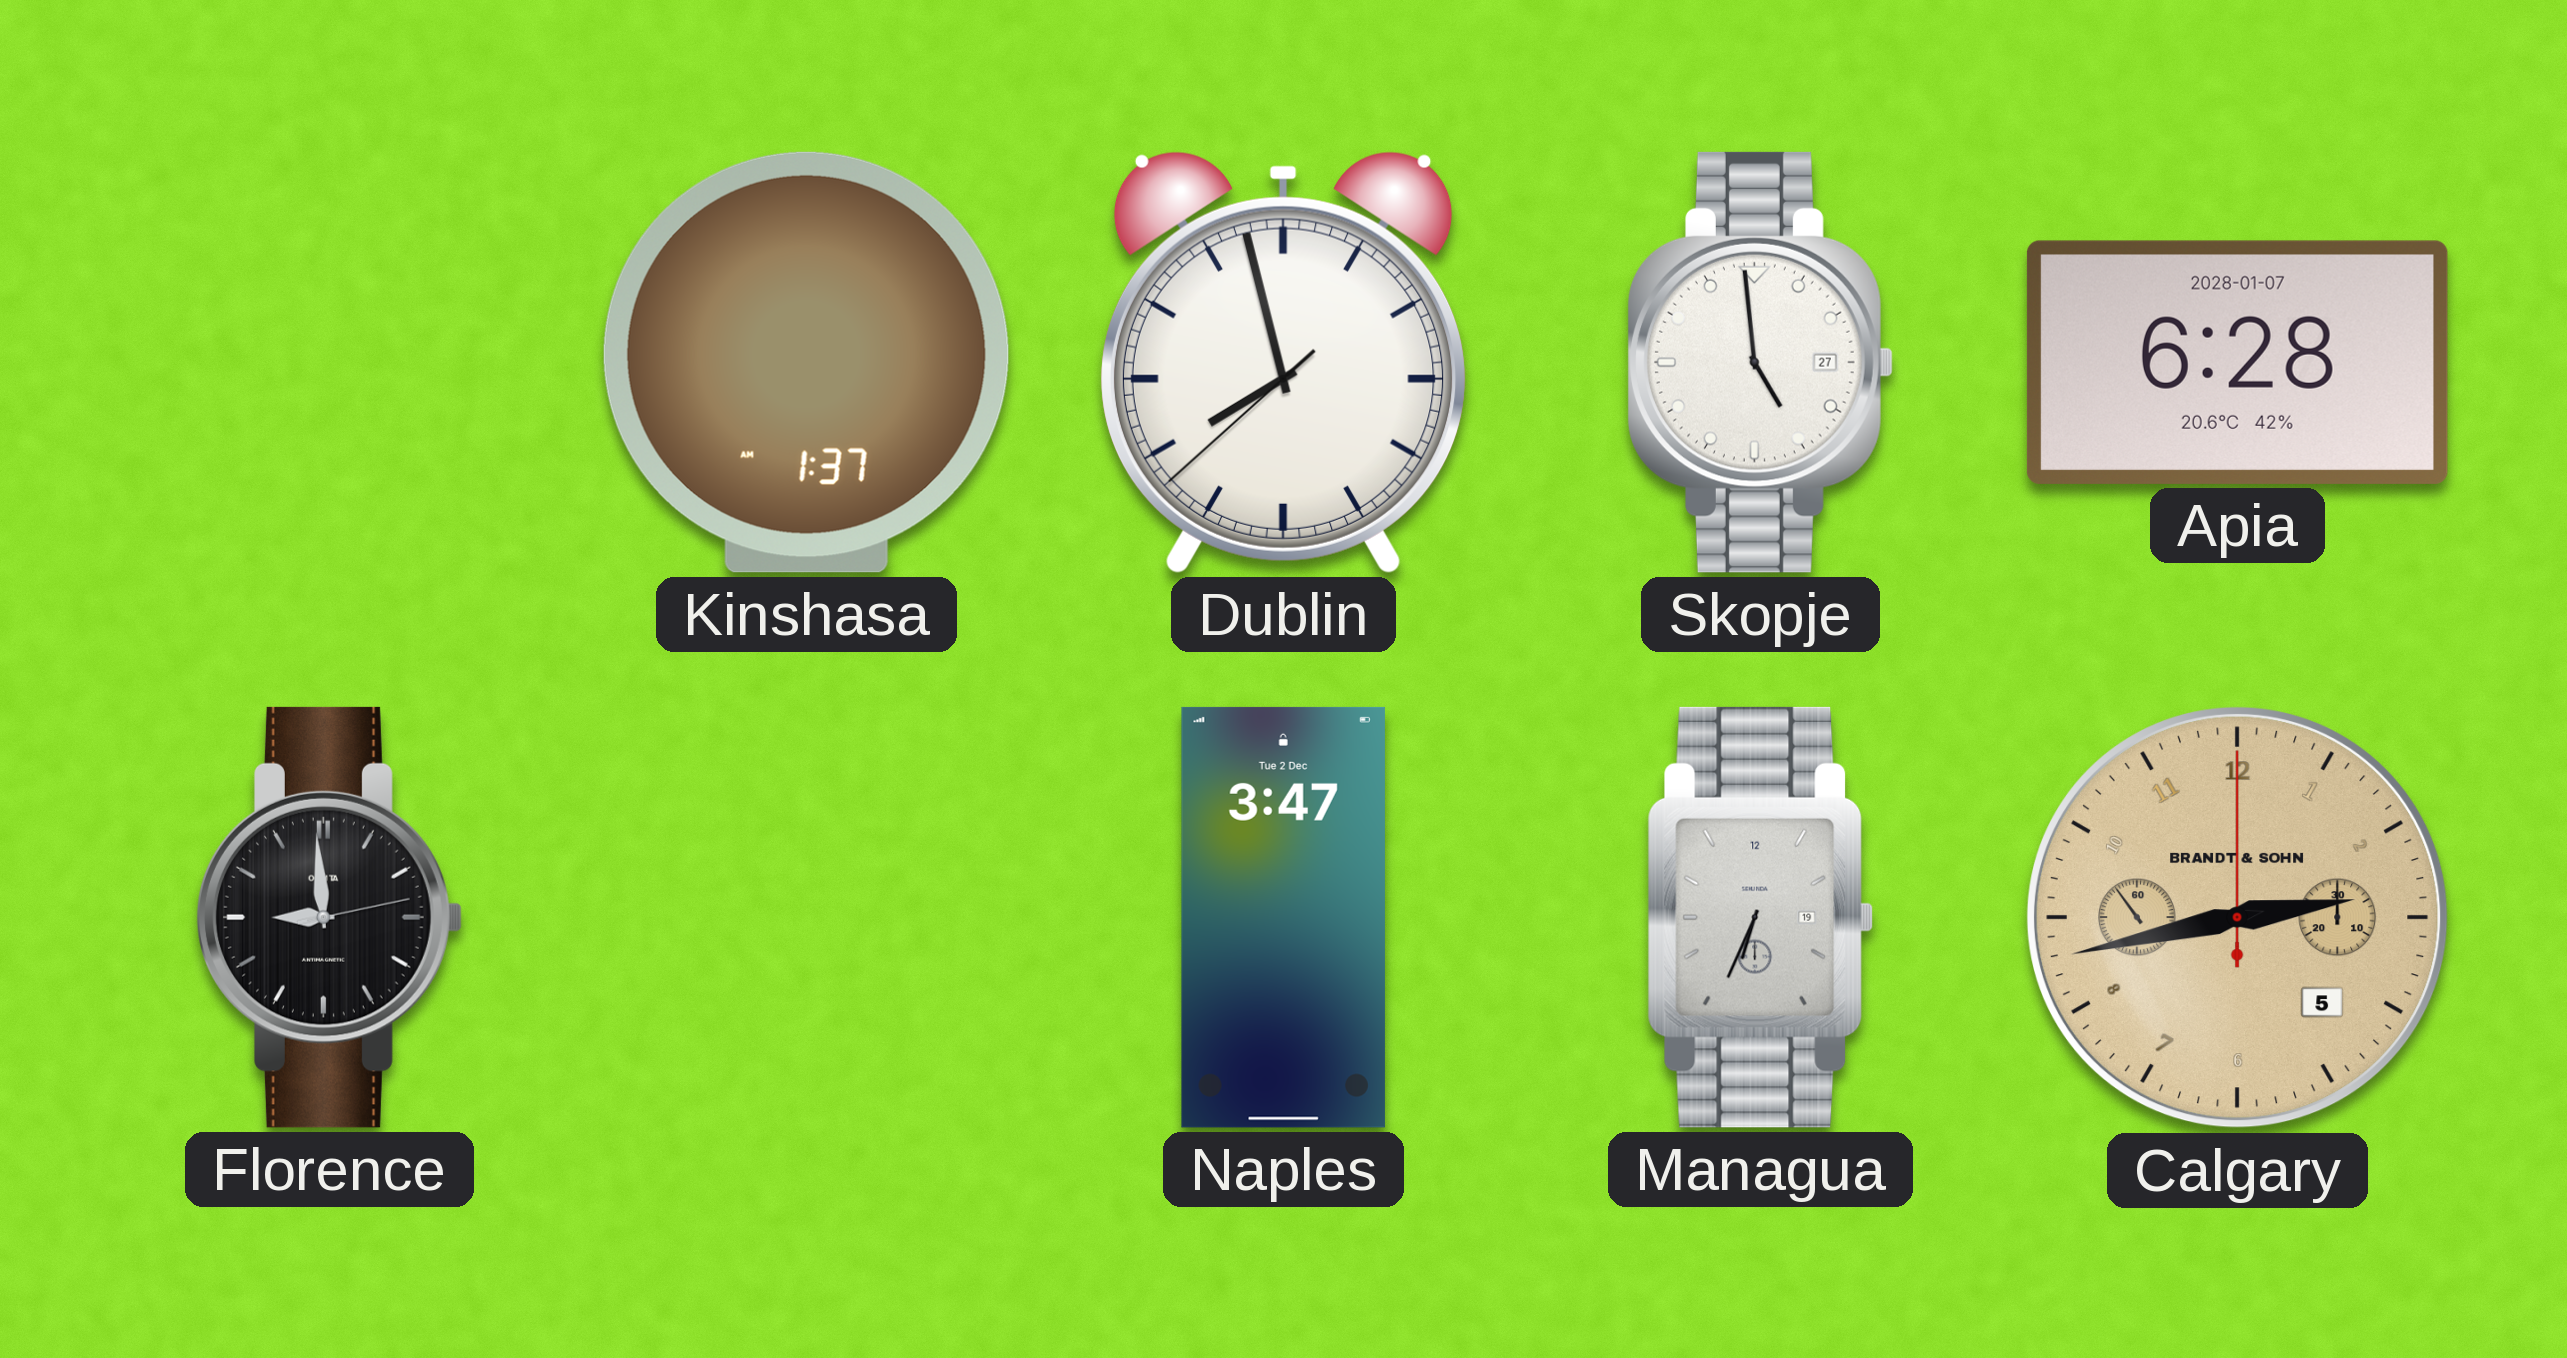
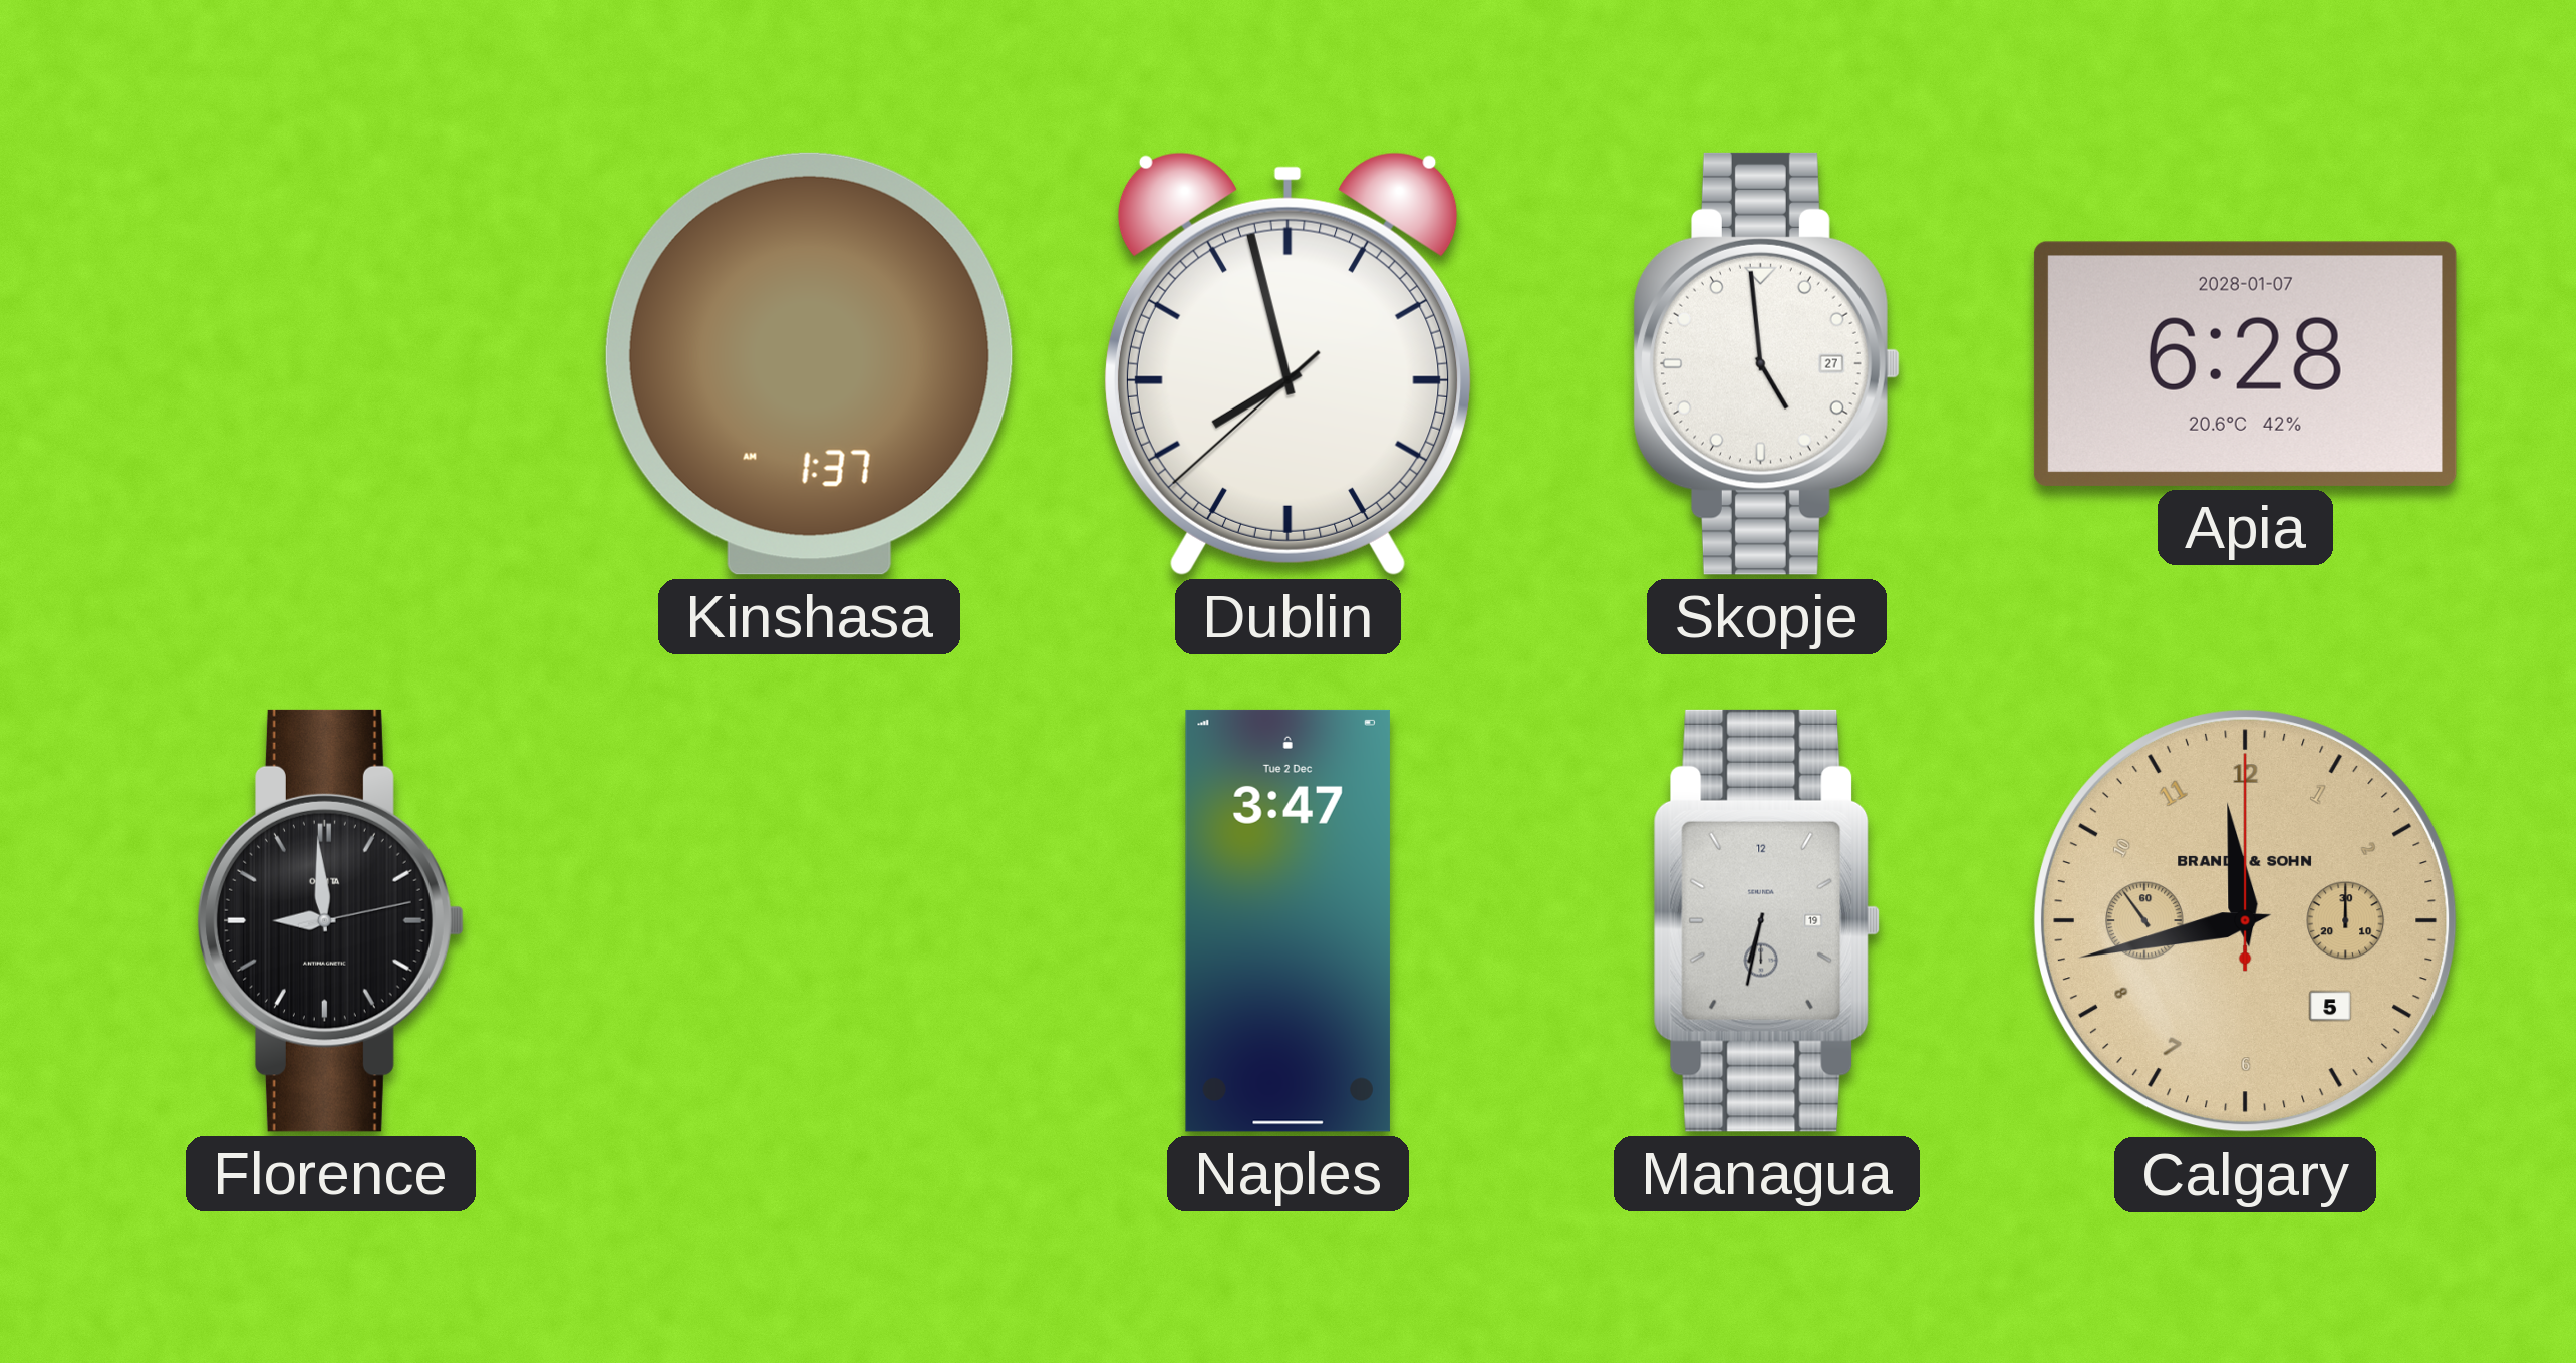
Managua: 6:34 -> 6:32 (1767, 920)
Calgary: 2:42 -> 11:42 (2246, 921)
